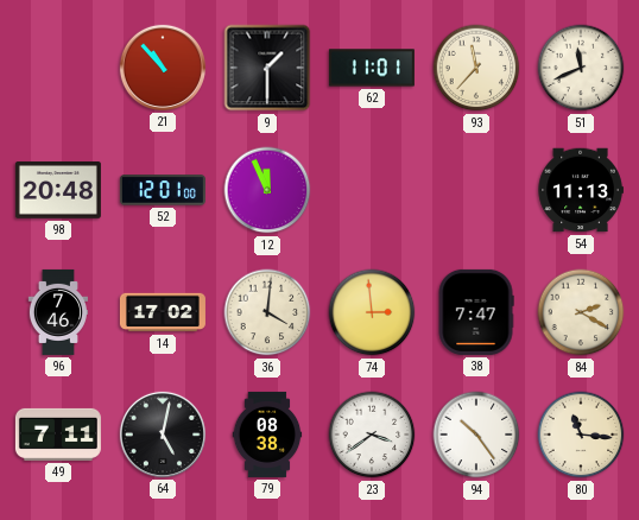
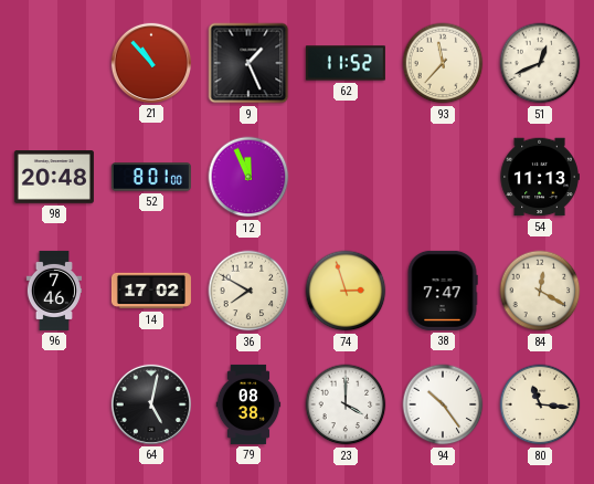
9: 1:30 -> 1:26 (248, 63)
62: 11:01 -> 11:52 (346, 63)
51: 11:41 -> 12:41 (540, 63)
52: 12:01 -> 8:01 (151, 177)
36: 4:01 -> 7:50 (248, 291)
74: 2:59 -> 2:57 (346, 291)
84: 2:20 -> 12:20 (540, 291)
49: 7:11 -> none (58, 435)
23: 3:39 -> 4:00 (346, 404)
